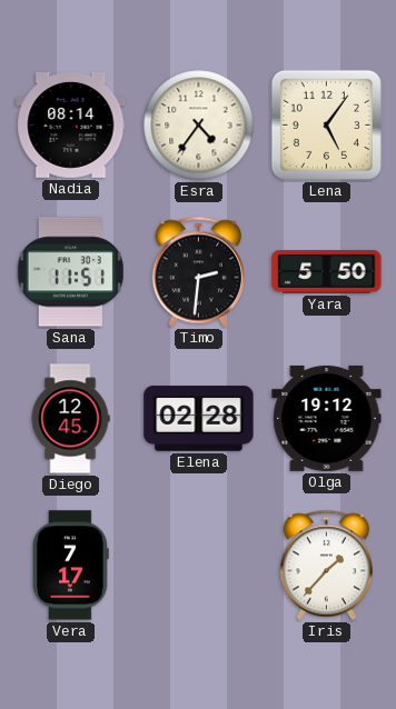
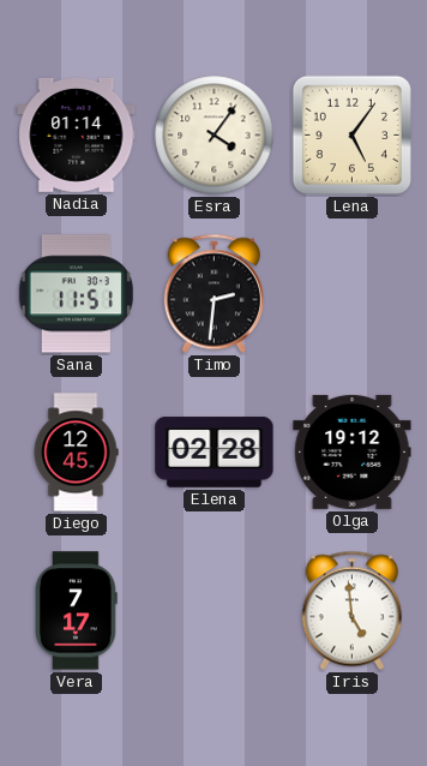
Nadia: 08:14 -> 01:14 (77, 134)
Esra: 4:36 -> 4:06 (215, 136)
Yara: 5:50 -> none (327, 272)
Iris: 1:37 -> 4:59 (351, 611)
